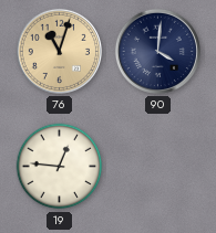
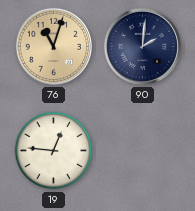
90: 4:01 -> 2:01 (142, 46)
